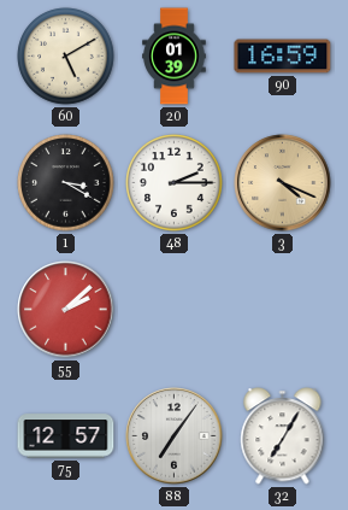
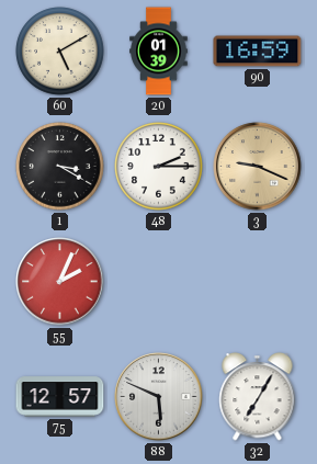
3: 4:19 -> 9:19 (258, 167)
55: 2:08 -> 2:04 (60, 282)
88: 7:06 -> 5:49 (159, 397)
